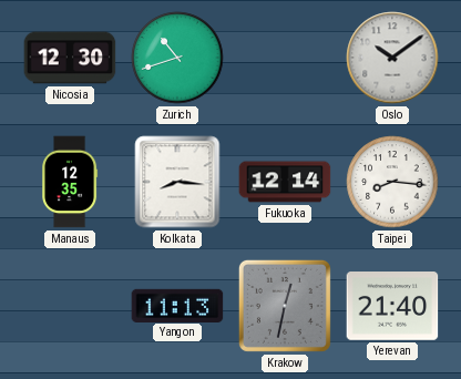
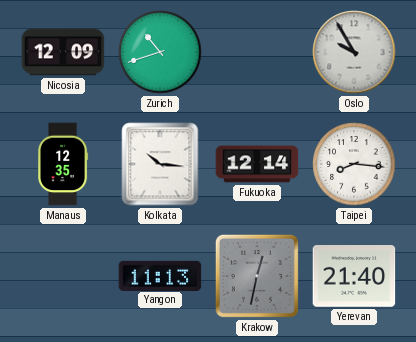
Nicosia: 12:30 -> 12:09 (63, 52)
Oslo: 10:09 -> 9:55 (354, 52)
Kolkata: 8:16 -> 10:16 (160, 164)
